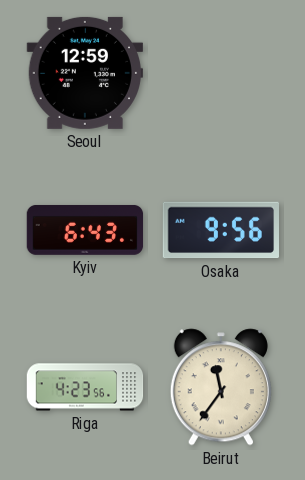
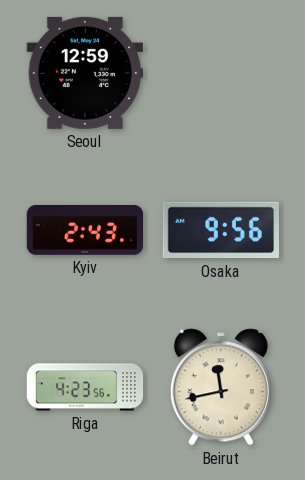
Kyiv: 6:43 -> 2:43 (85, 230)
Beirut: 11:36 -> 11:43 (221, 387)
